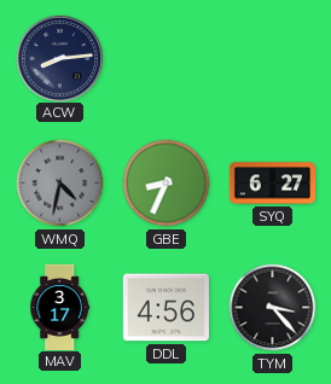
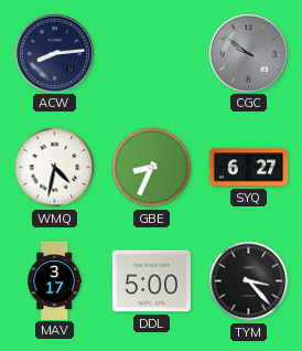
CGC: none -> 9:51 (248, 53)
WMQ dial: grey -> white (55, 168)
DDL: 4:56 -> 5:00 (151, 281)
